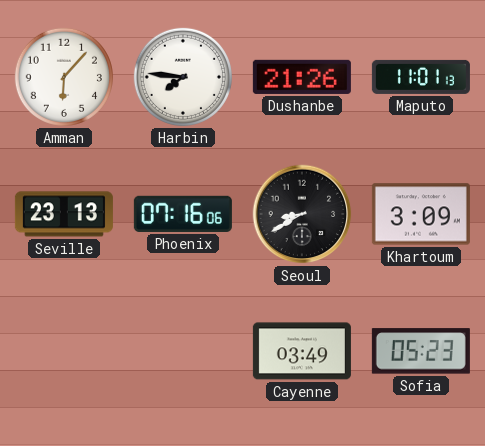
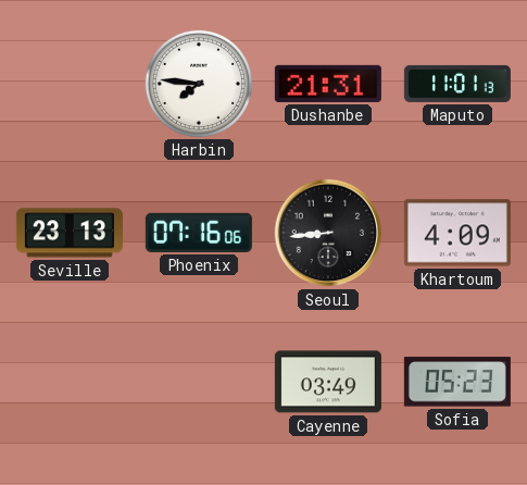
Amman: 6:07 -> none (64, 77)
Dushanbe: 21:26 -> 21:31 (328, 84)
Seoul: 8:40 -> 8:44 (328, 233)
Khartoum: 3:09 -> 4:09 (457, 233)
